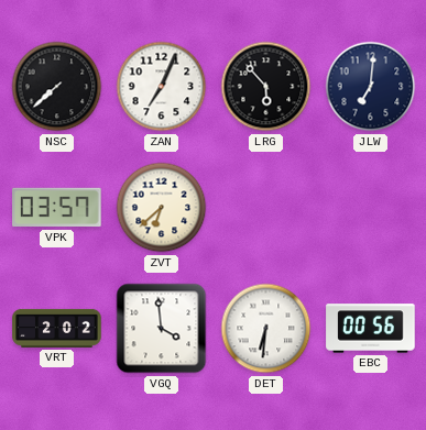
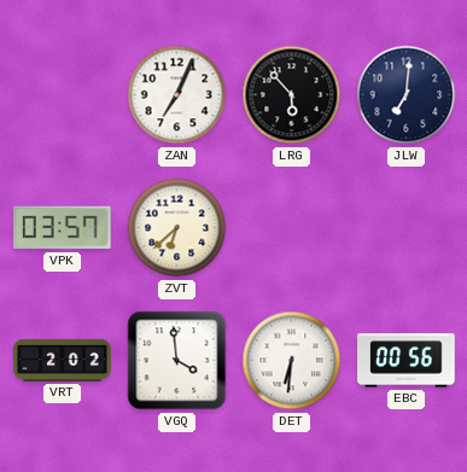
NSC: 7:38 -> none (57, 87)
